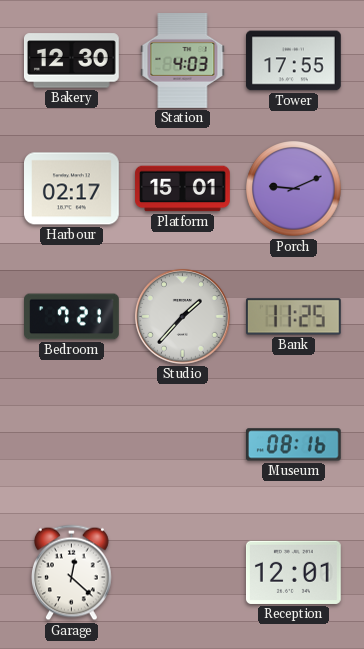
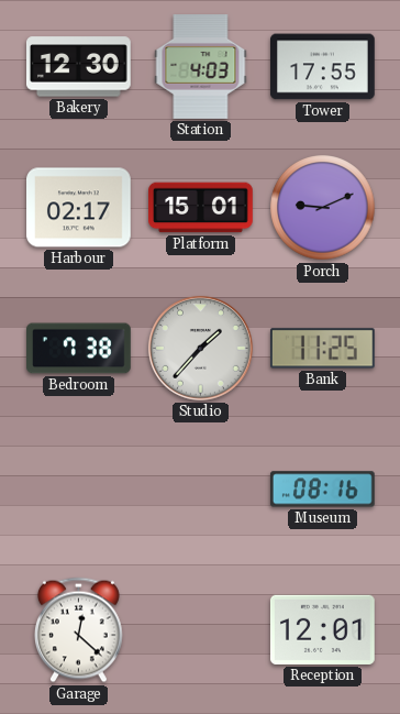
Bedroom: 7:21 -> 7:38 (79, 349)
